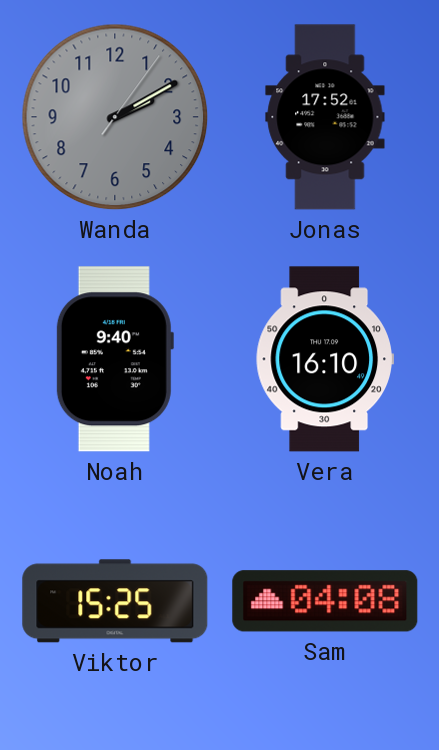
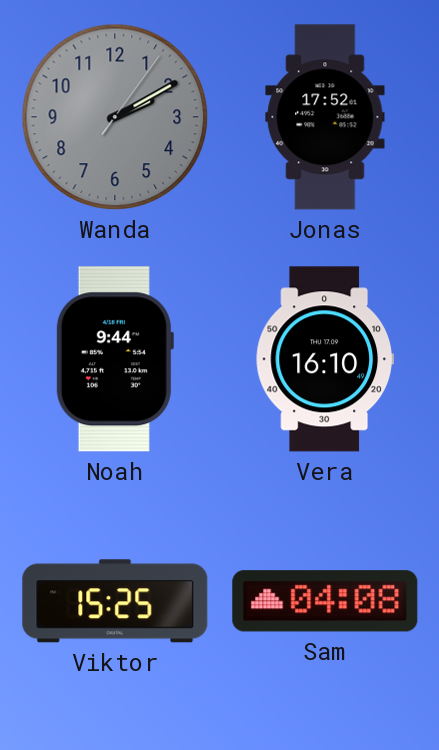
Noah: 9:40 -> 9:44 (114, 359)
